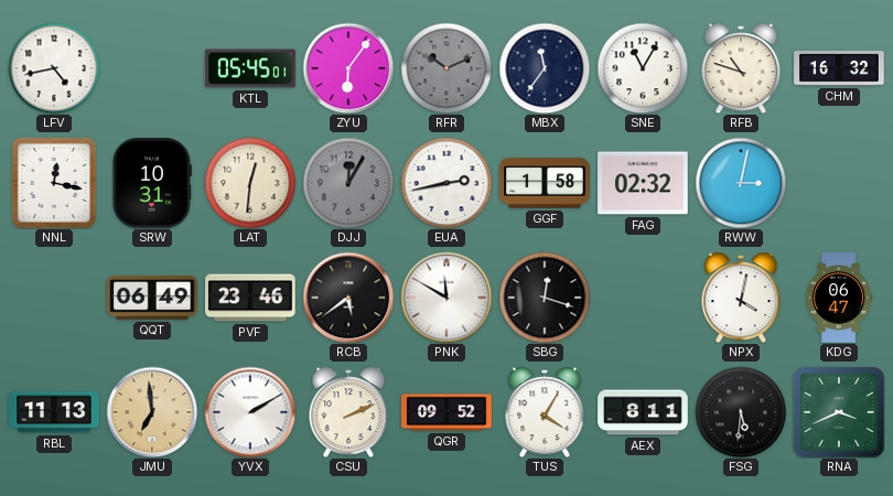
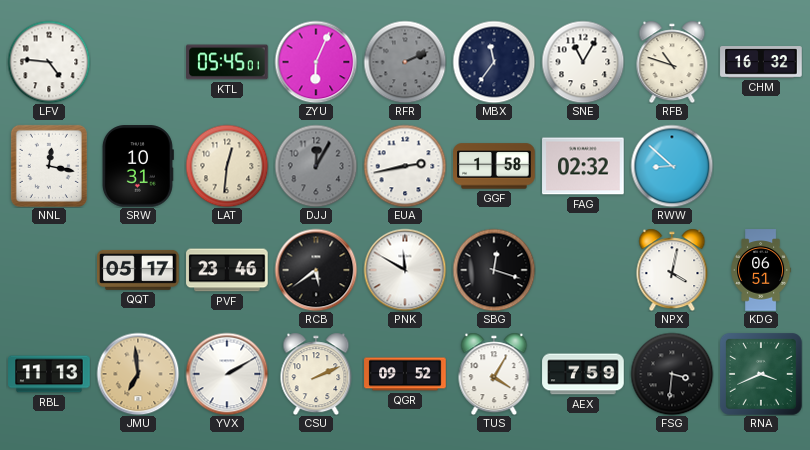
LFV: 4:43 -> 4:46 (49, 62)
ZYU: 6:06 -> 6:04 (316, 62)
RFR: 10:11 -> 2:11 (405, 62)
RWW: 3:02 -> 8:52 (672, 166)
QQT: 06:49 -> 05:17 (138, 270)
KDG: 06:47 -> 06:51 (761, 270)
AEX: 8:11 -> 7:59 (583, 374)
FSG: 5:31 -> 3:31 (672, 374)
